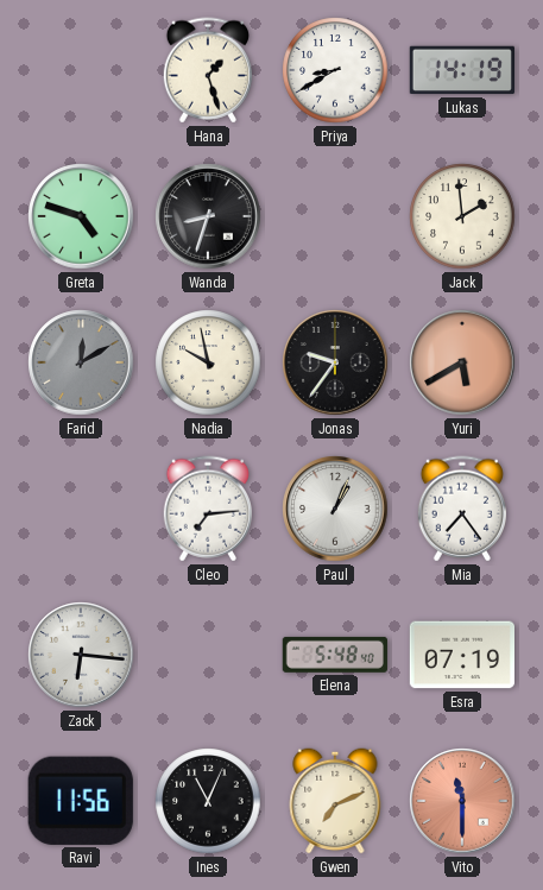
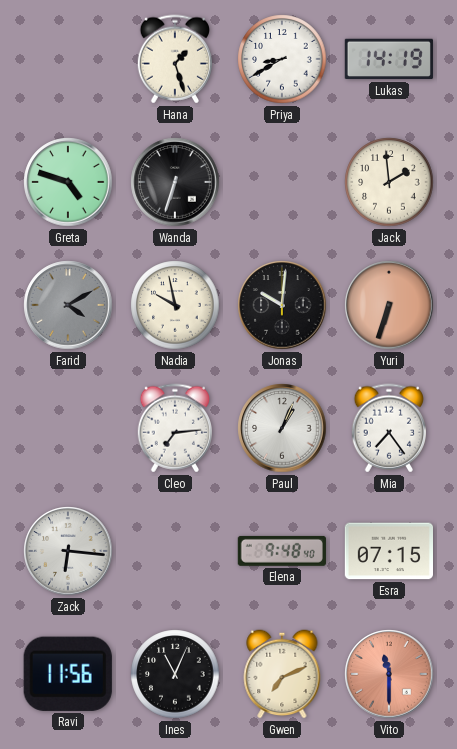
Wanda: 8:33 -> 6:33 (175, 182)
Farid: 12:10 -> 4:10 (68, 305)
Jonas: 9:36 -> 10:01 (282, 305)
Yuri: 5:40 -> 6:33 (389, 305)
Elena: 5:48 -> 9:48 (282, 551)
Esra: 07:19 -> 07:15 (388, 551)
